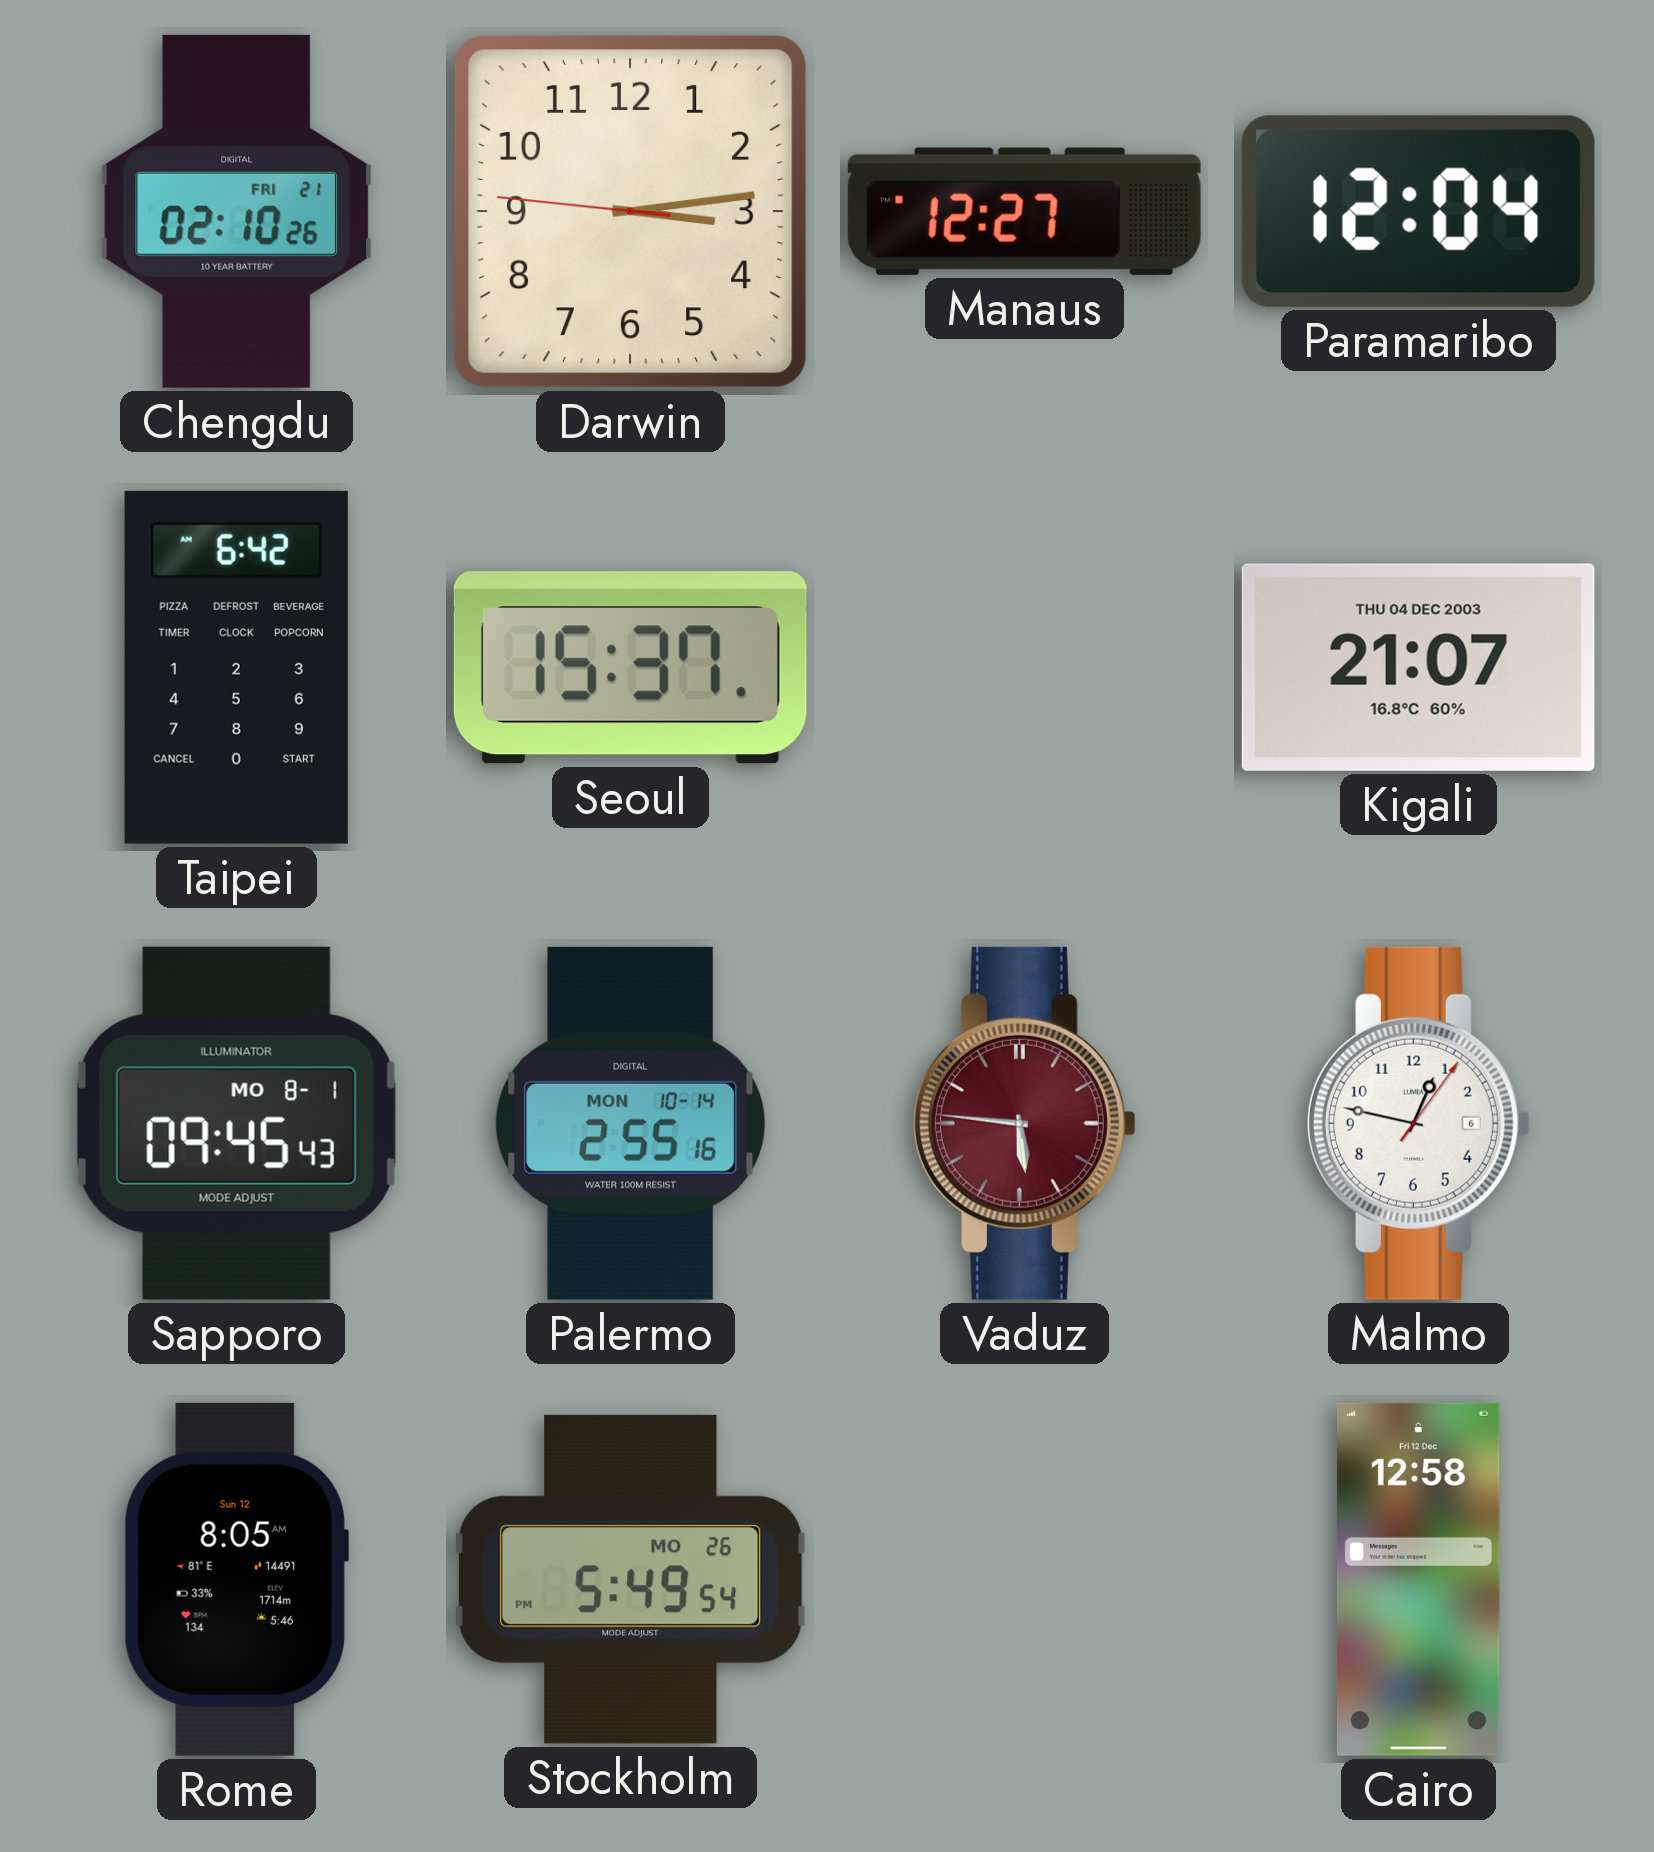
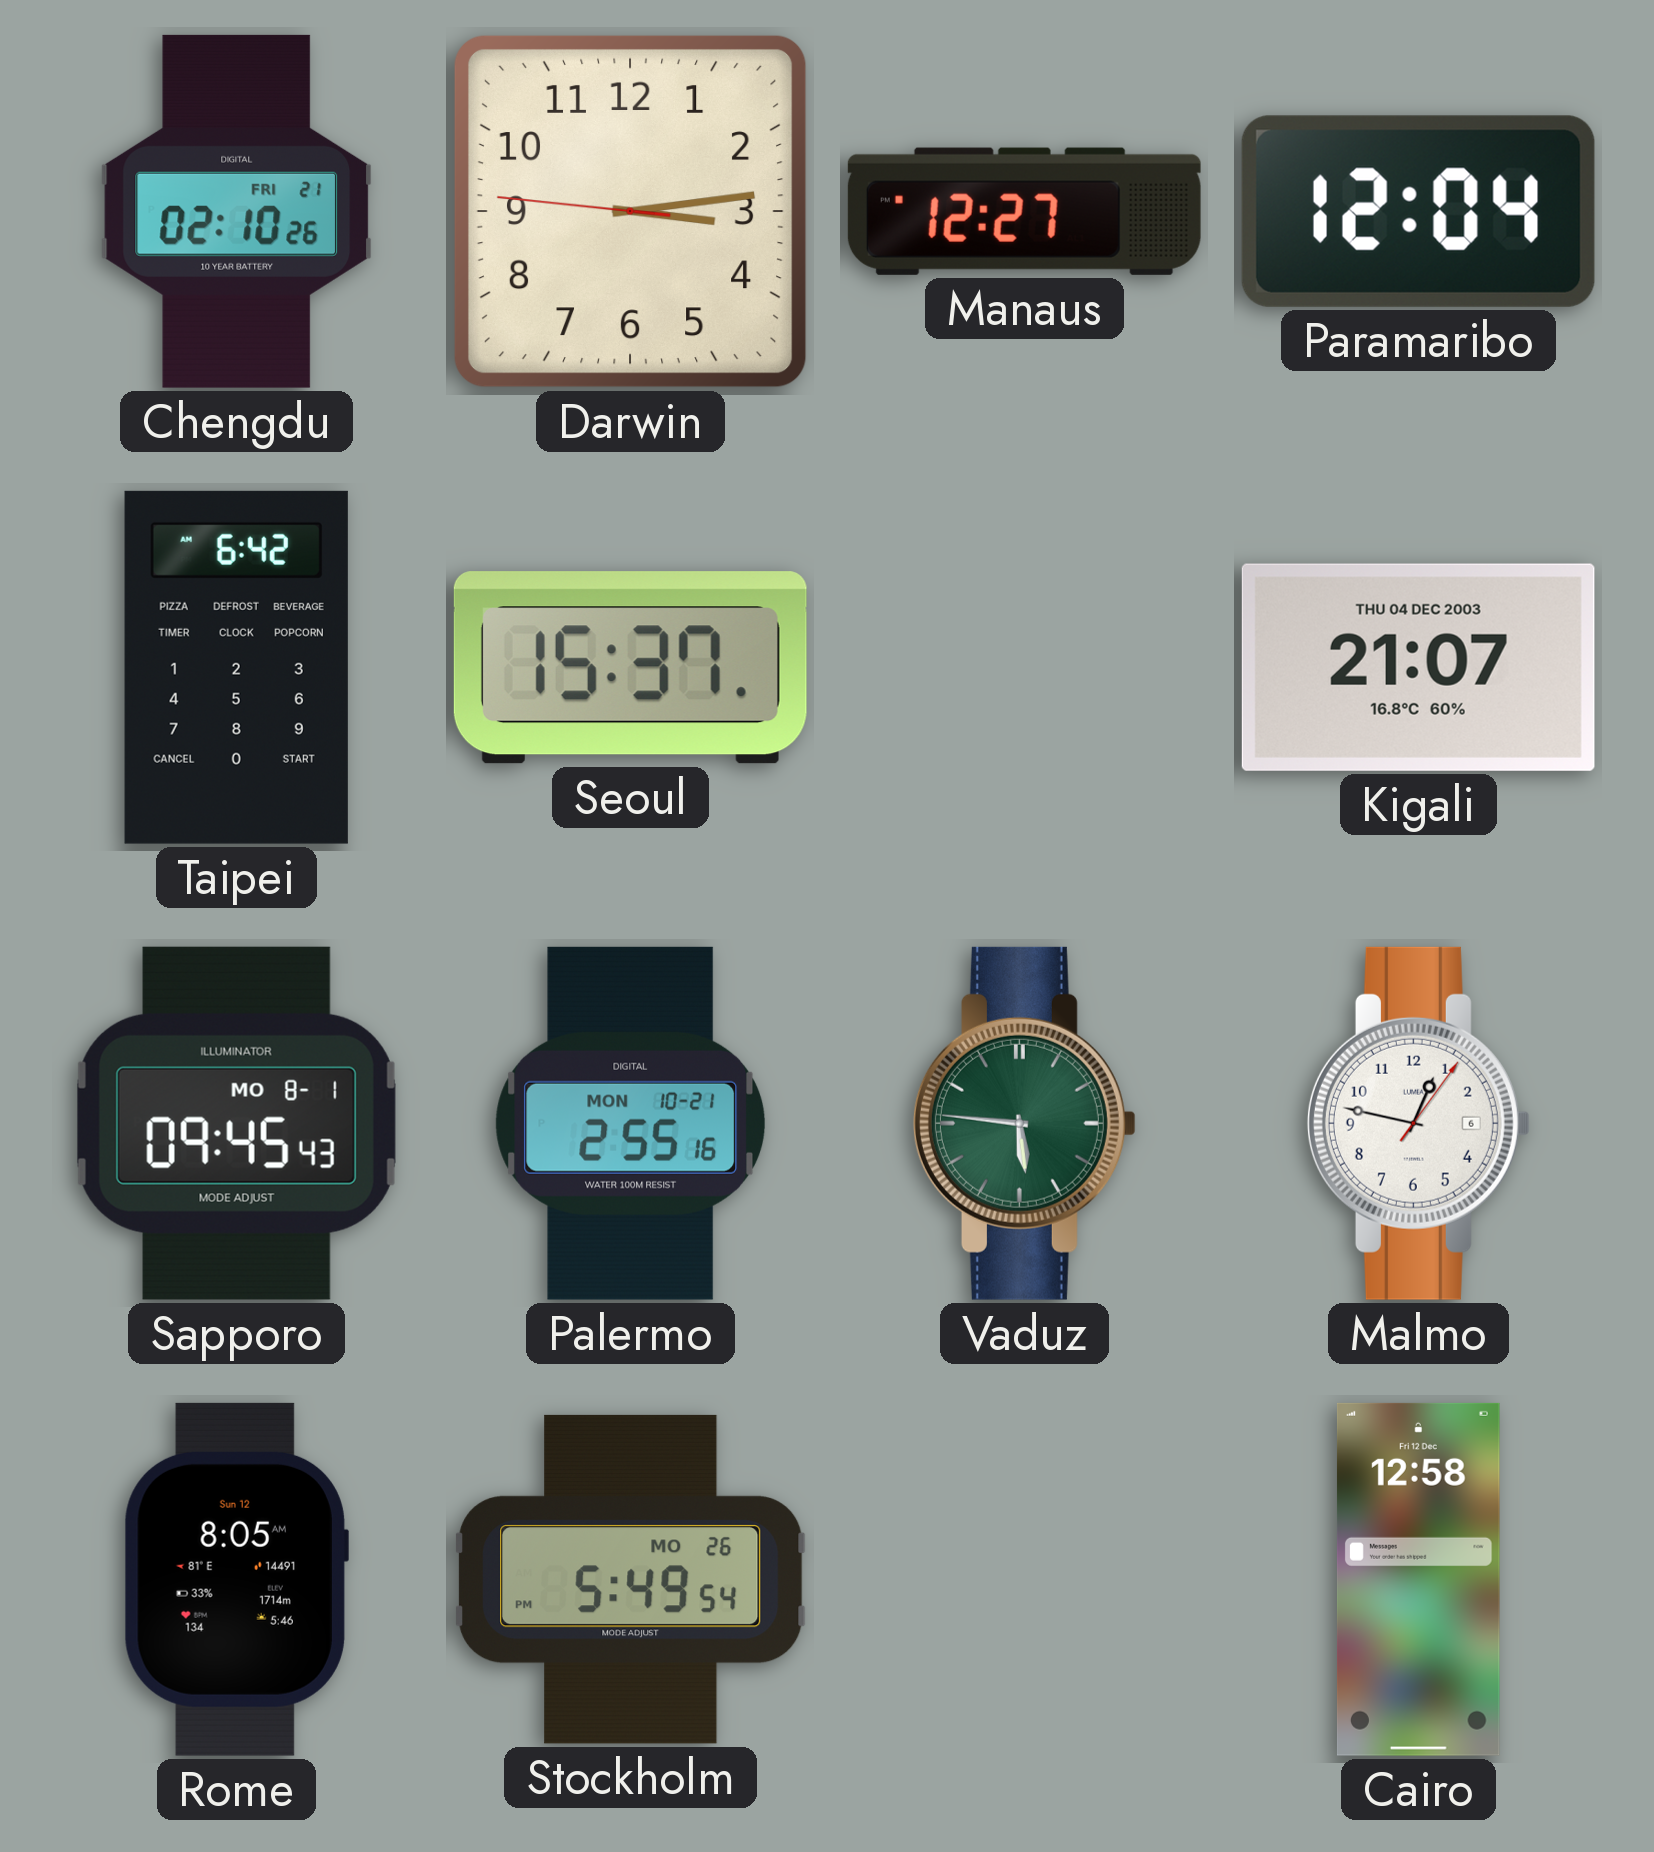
Palermo date: MON 10-14 -> MON 10-21 (631, 1123)
Vaduz dial: burgundy -> green (1024, 1123)
